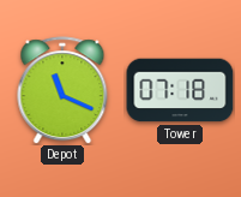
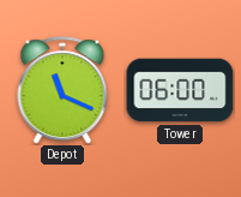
Tower: 07:18 -> 06:00 (180, 90)
